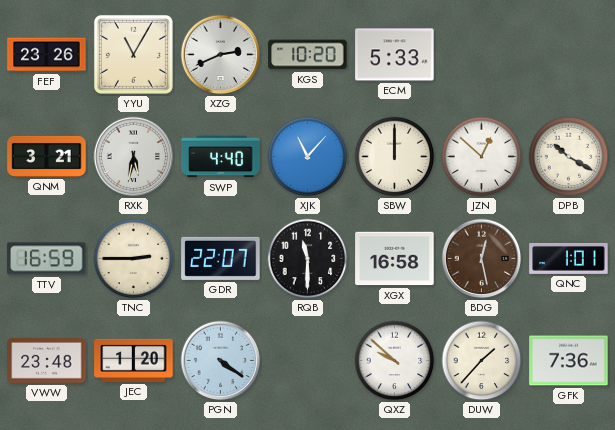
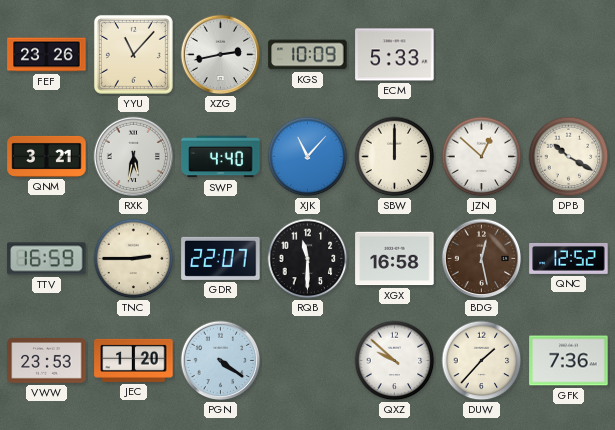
YYU: 11:05 -> 11:07 (133, 54)
XZG: 2:41 -> 2:43 (221, 55)
KGS: 10:20 -> 10:09 (308, 55)
QNC: 1:01 -> 12:52 (569, 259)
VWW: 23:48 -> 23:53 (47, 361)
